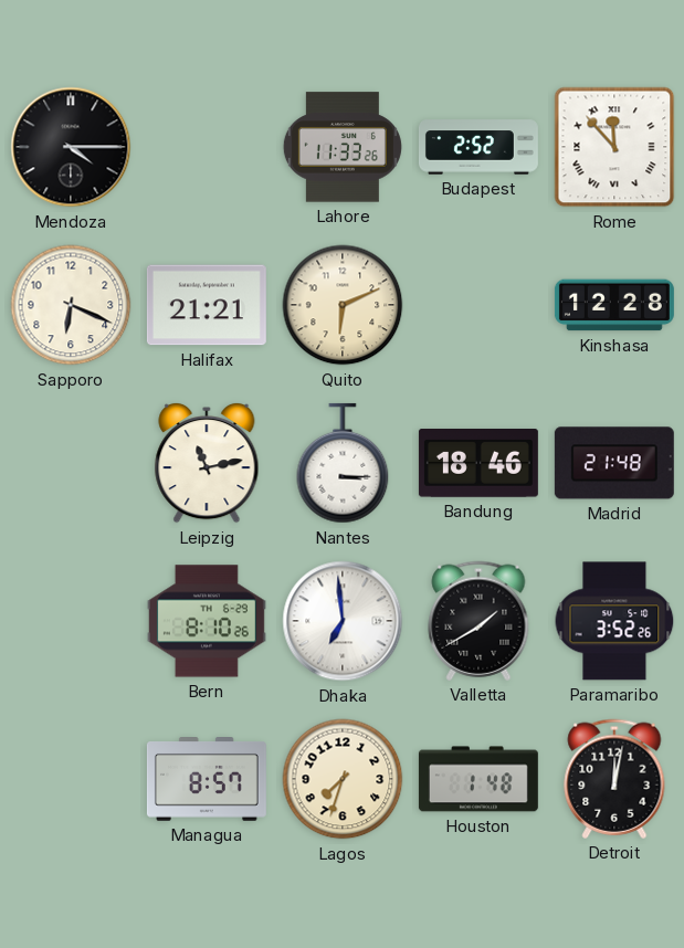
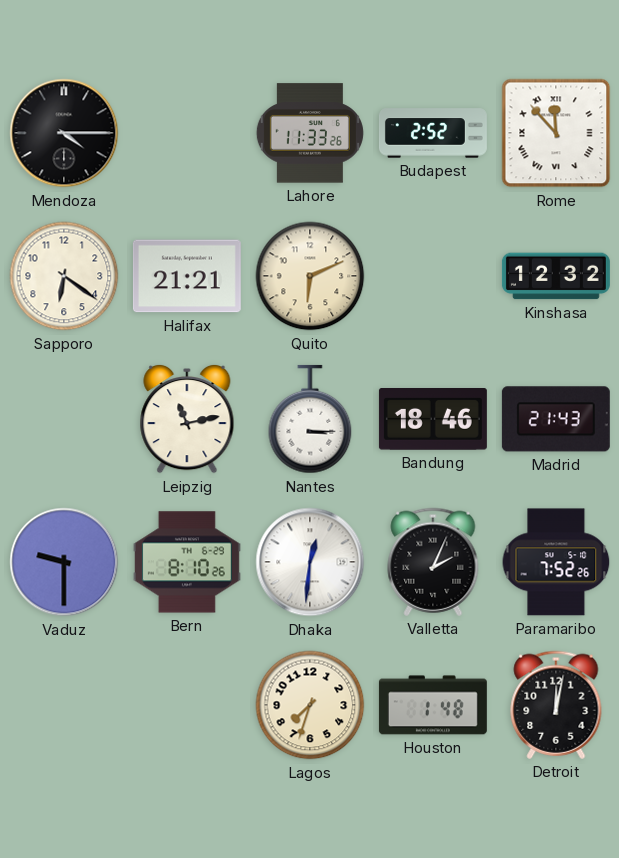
Sapporo: 6:19 -> 6:21 (64, 276)
Kinshasa: 12:28 -> 12:32 (556, 276)
Madrid: 21:48 -> 21:43 (556, 419)
Vaduz: none -> 9:30 (64, 562)
Dhaka: 6:59 -> 12:31 (310, 562)
Valletta: 1:40 -> 2:04 (433, 562)
Paramaribo: 3:52 -> 7:52 (556, 562)
Managua: 8:57 -> none (207, 780)
